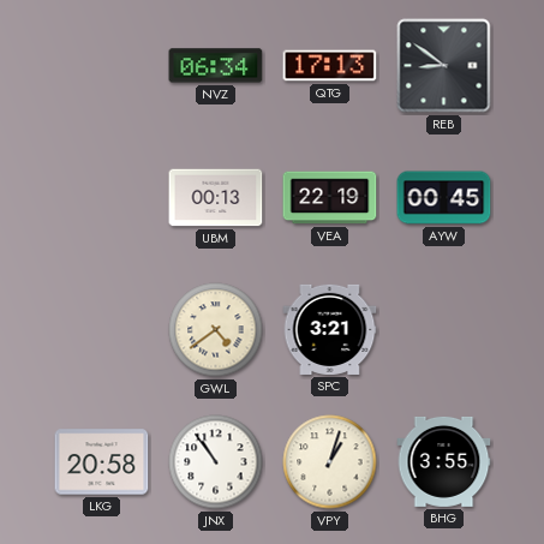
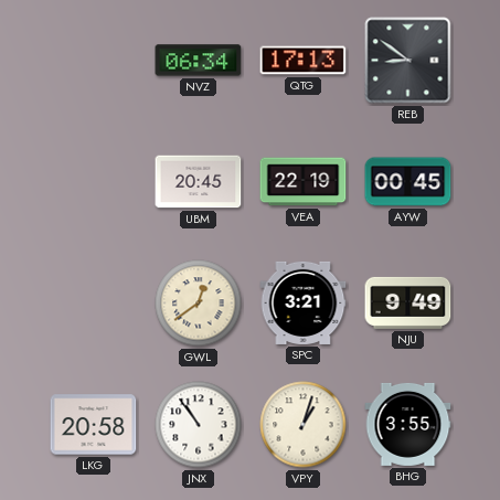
UBM: 00:13 -> 20:45 (199, 182)
GWL: 4:39 -> 12:39 (199, 304)
NJU: none -> 9:49 (408, 302)
